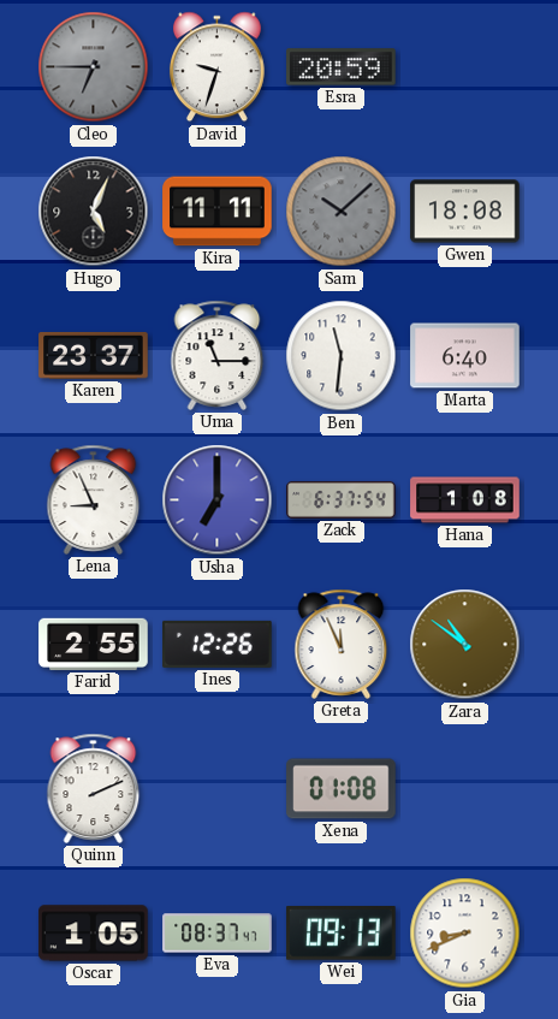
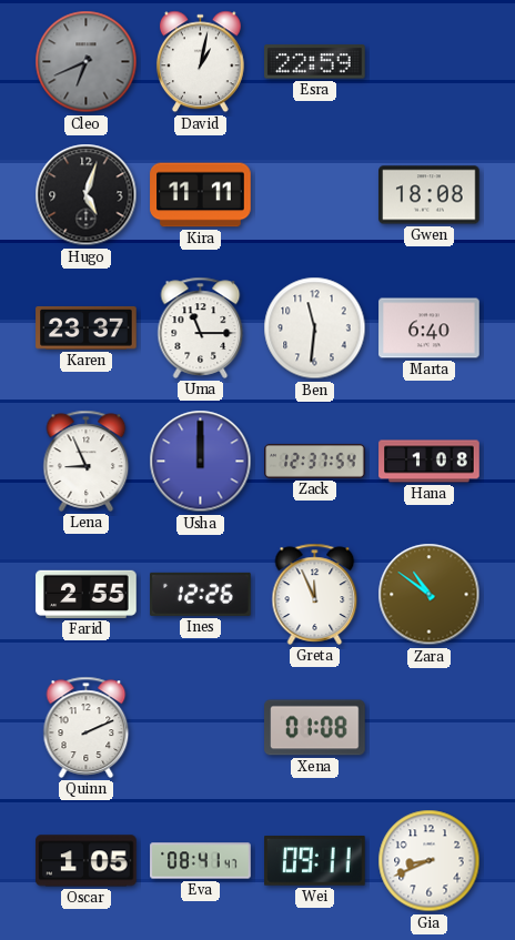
Cleo: 6:45 -> 6:41 (87, 62)
David: 9:33 -> 1:02 (200, 62)
Esra: 20:59 -> 22:59 (315, 62)
Hugo: 5:04 -> 5:03 (87, 195)
Sam: 10:08 -> none (342, 212)
Usha: 7:00 -> 12:00 (201, 462)
Zack: 6:37 -> 12:37 (315, 461)
Eva: 08:37 -> 08:41 (201, 861)
Wei: 09:13 -> 09:11 (315, 861)
